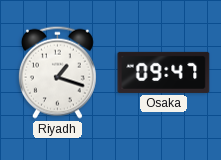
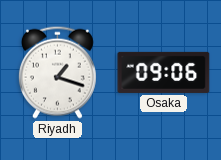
Osaka: 09:47 -> 09:06 (164, 72)
